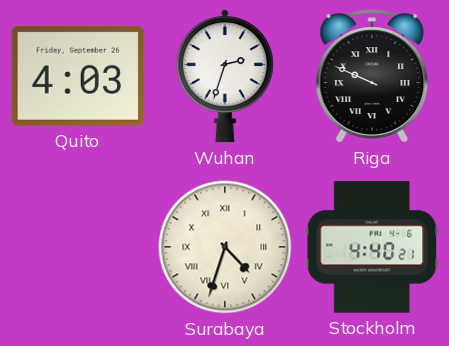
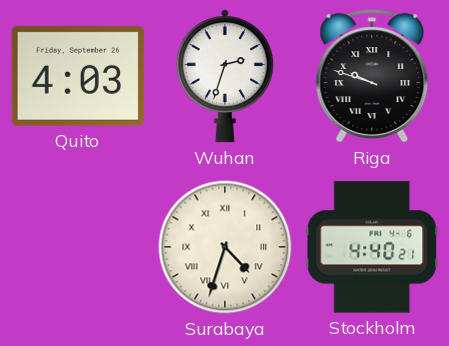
Riga: 9:49 -> 9:48 (372, 76)
